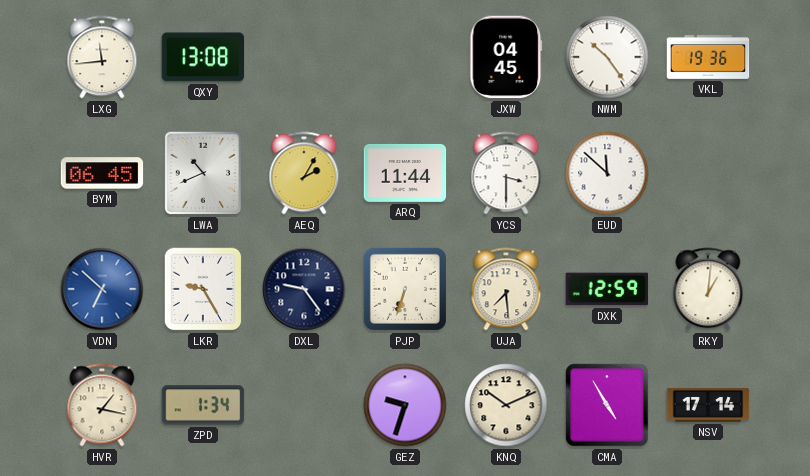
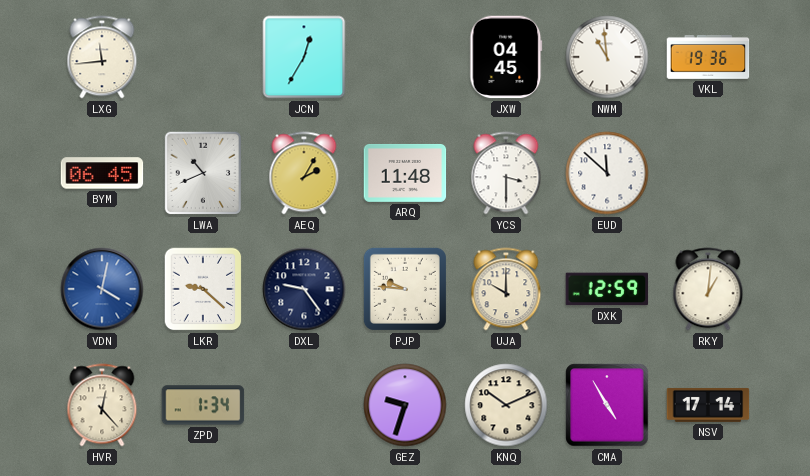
QXY: 13:08 -> none (203, 57)
JCN: none -> 12:35 (304, 57)
NWM: 10:24 -> 10:59 (607, 57)
ARQ: 11:44 -> 11:48 (405, 173)
VDN: 6:52 -> 4:02 (102, 289)
LKR: 9:25 -> 9:22 (203, 289)
PJP: 6:33 -> 9:46 (405, 289)
UJA: 7:29 -> 10:00 (506, 289)
HVR: 1:17 -> 12:23 (102, 405)
